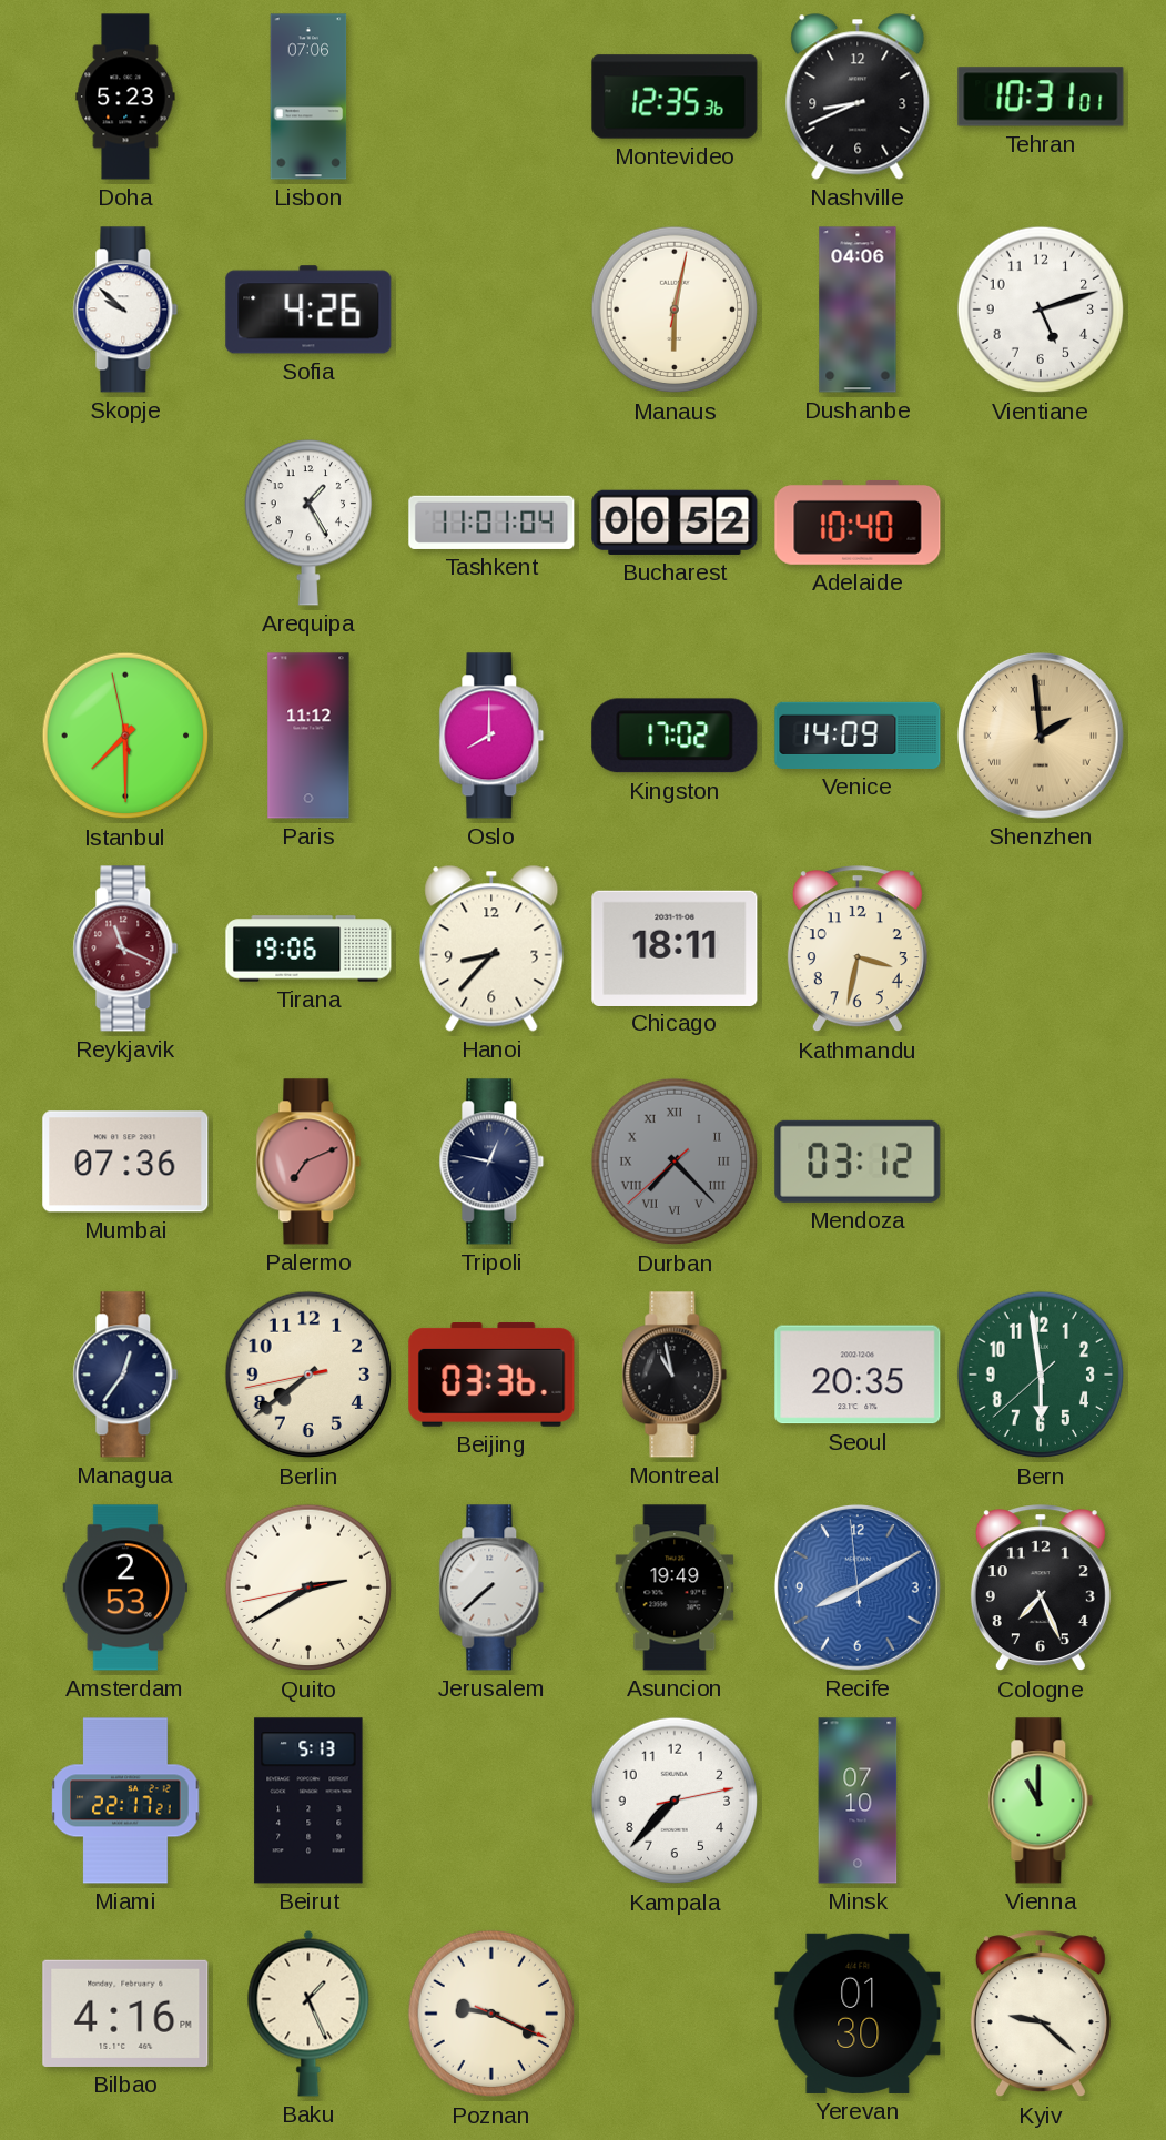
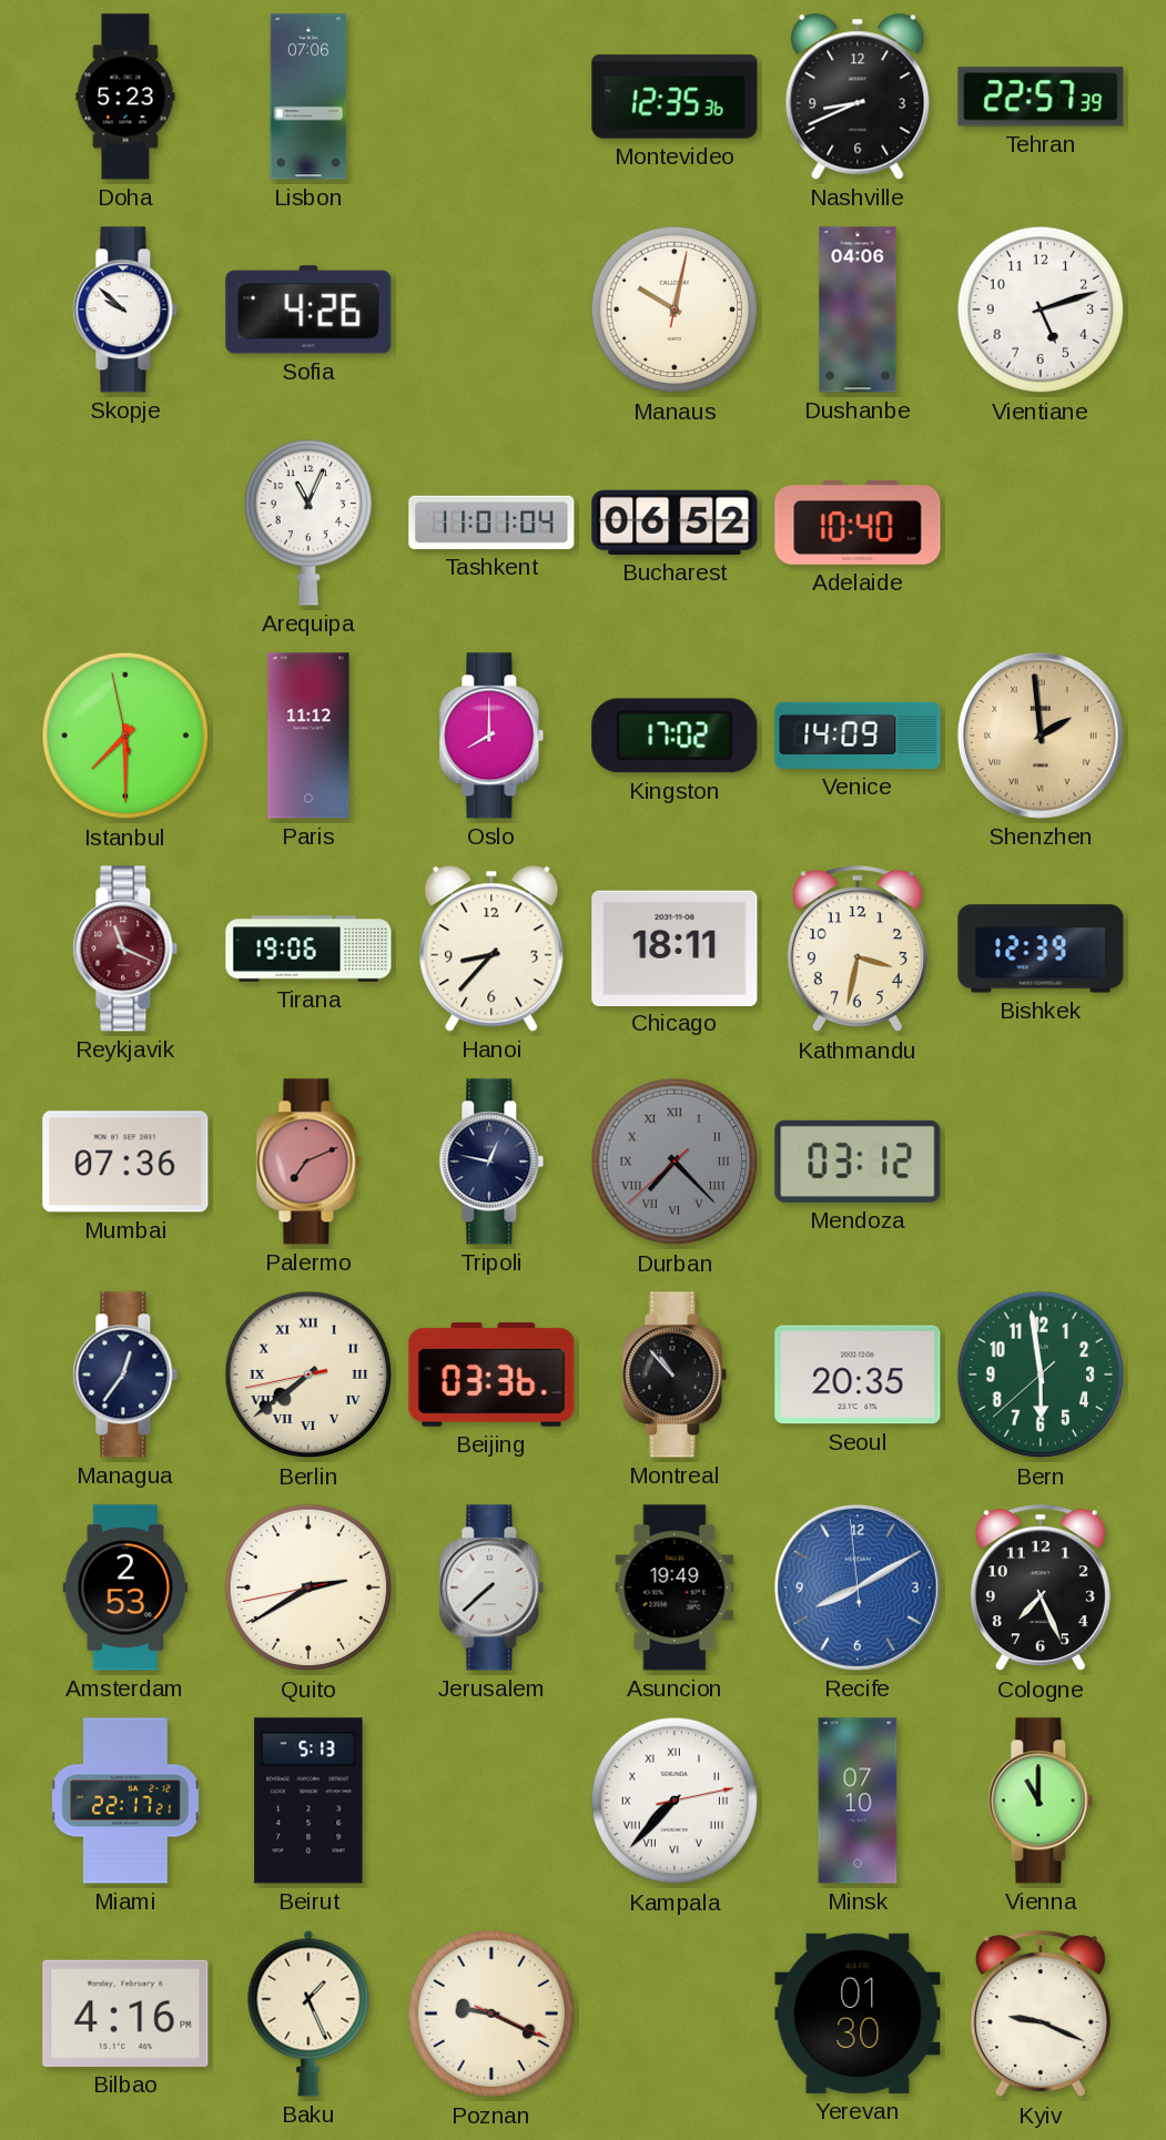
Tehran: 10:31 -> 22:57 (1041, 97)
Manaus: 6:02 -> 10:02 (675, 310)
Arequipa: 1:25 -> 11:04 (307, 523)
Bucharest: 00:52 -> 06:52 (675, 523)
Bishkek: none -> 12:39 (1041, 949)
Berlin numerals: Arabic -> Roman (308, 1375)
Montreal: 10:58 -> 10:53 (675, 1375)
Kampala numerals: Arabic -> Roman (675, 1801)
Kyiv: 9:22 -> 9:19 (1041, 2015)
